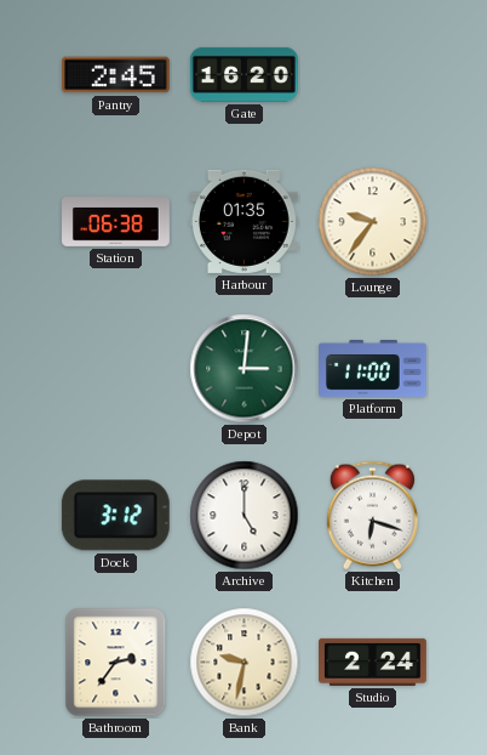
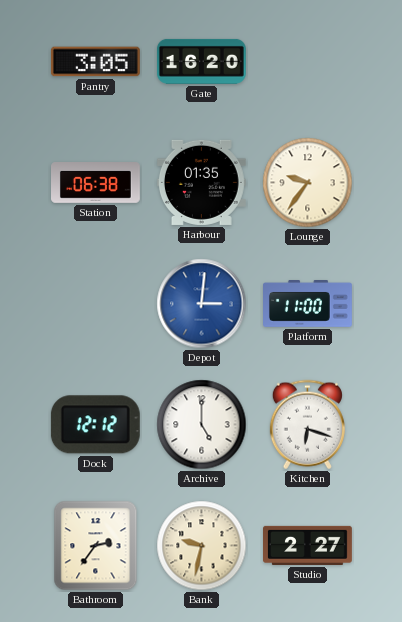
Pantry: 2:45 -> 3:05 (95, 62)
Depot dial: green -> blue (202, 304)
Dock: 3:12 -> 12:12 (95, 425)
Studio: 2:24 -> 2:27 (308, 545)
